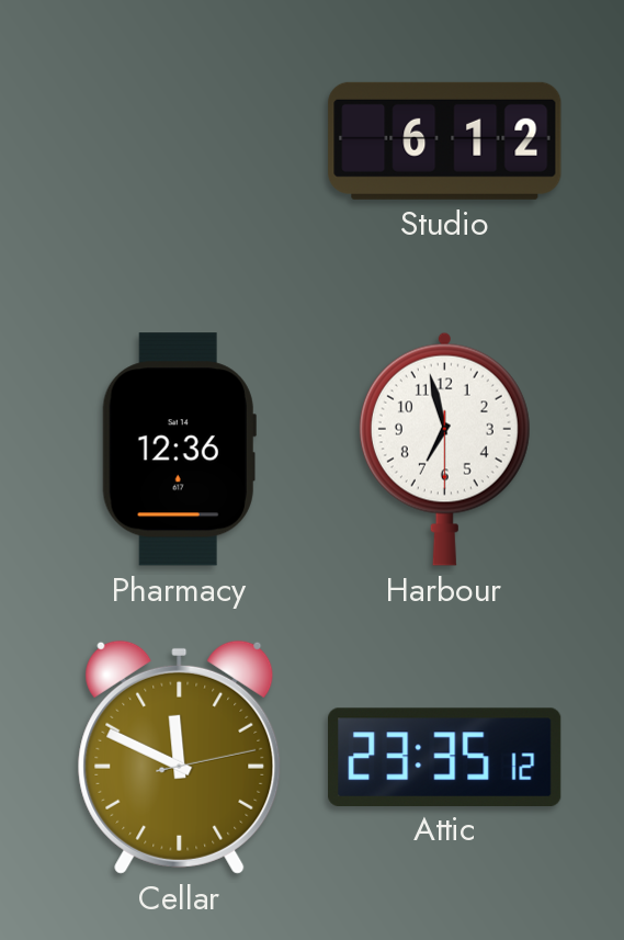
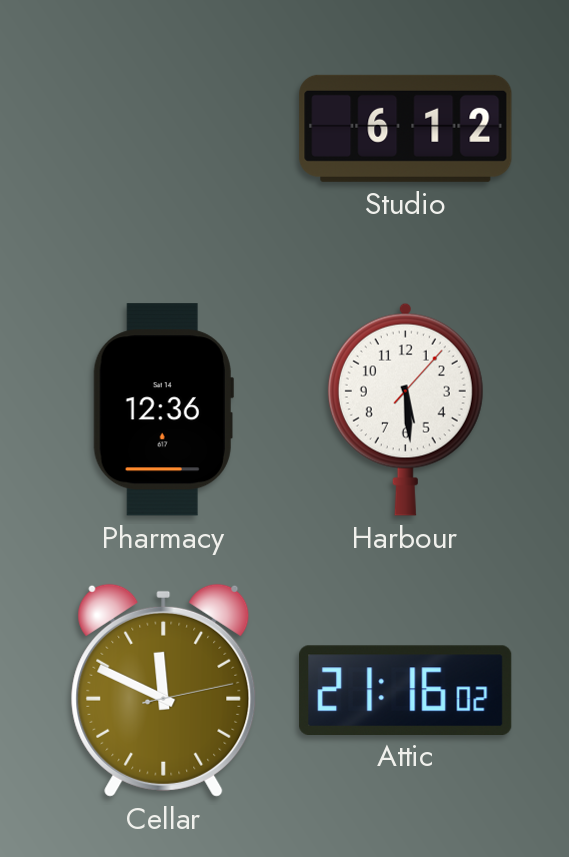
Harbour: 6:57 -> 5:29 (405, 409)
Attic: 23:35 -> 21:16 (406, 690)
